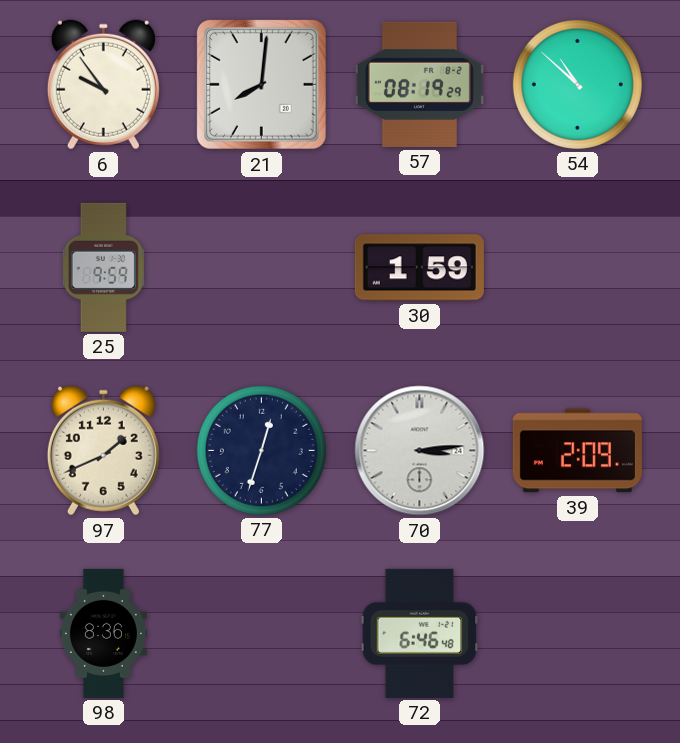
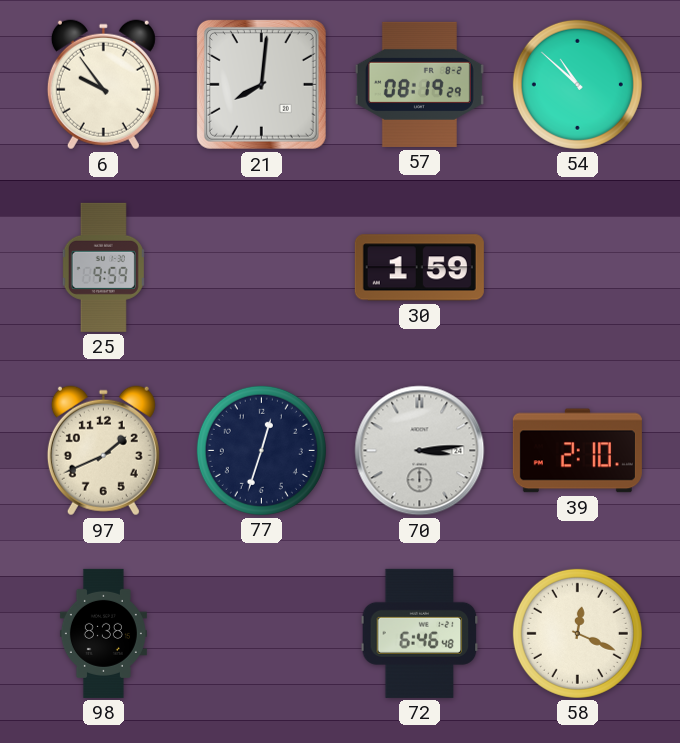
39: 2:09 -> 2:10 (577, 451)
98: 8:36 -> 8:38 (103, 633)
58: none -> 12:19 (577, 633)
